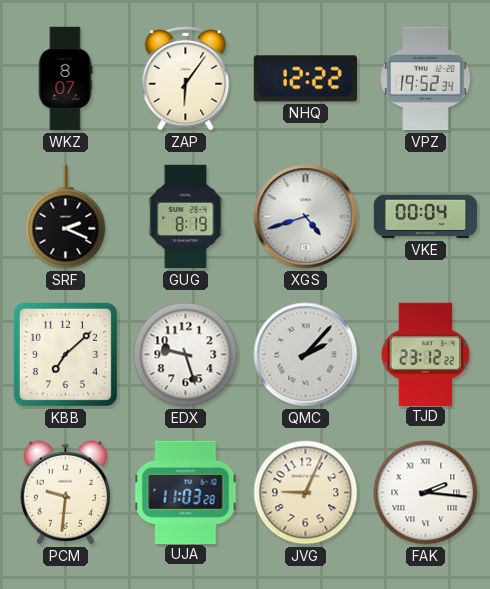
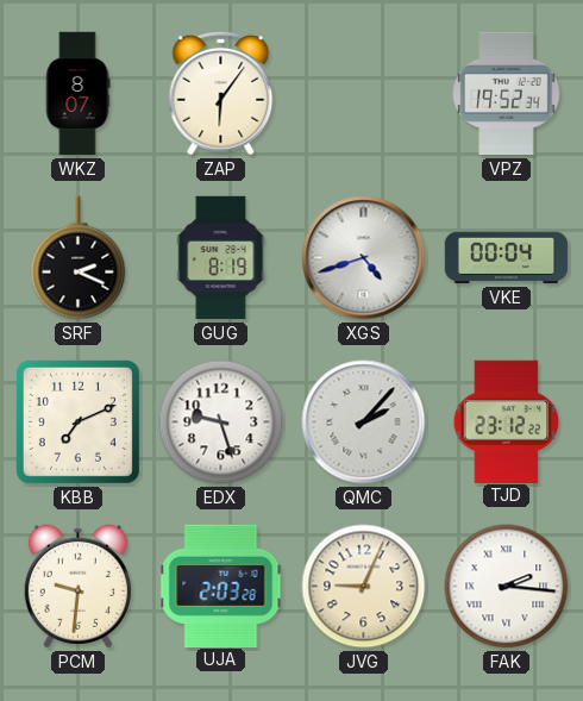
NHQ: 12:22 -> none (305, 79)
KBB: 7:08 -> 7:11 (77, 421)
UJA: 11:03 -> 2:03 (221, 586)
